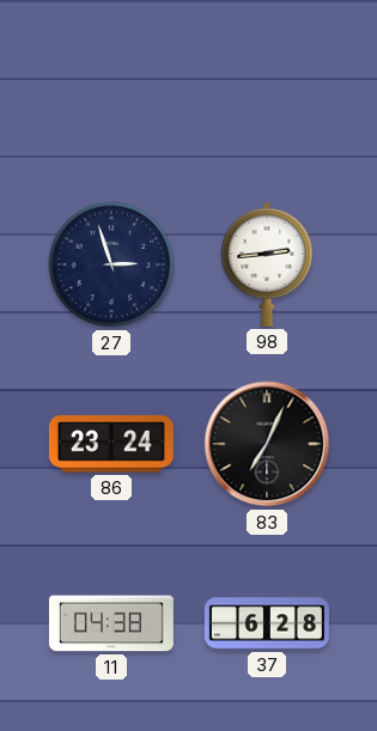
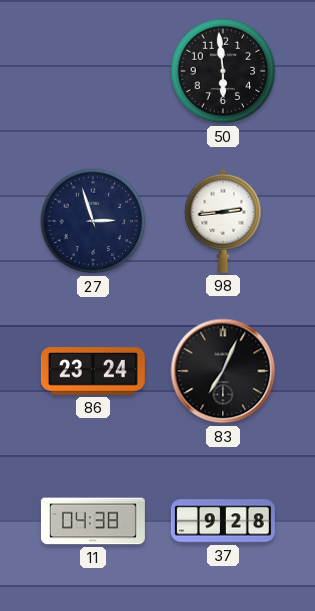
50: none -> 5:59 (223, 71)
37: 6:28 -> 9:28 (223, 521)
